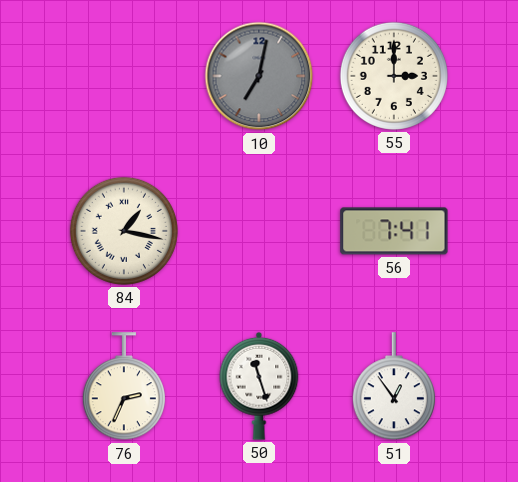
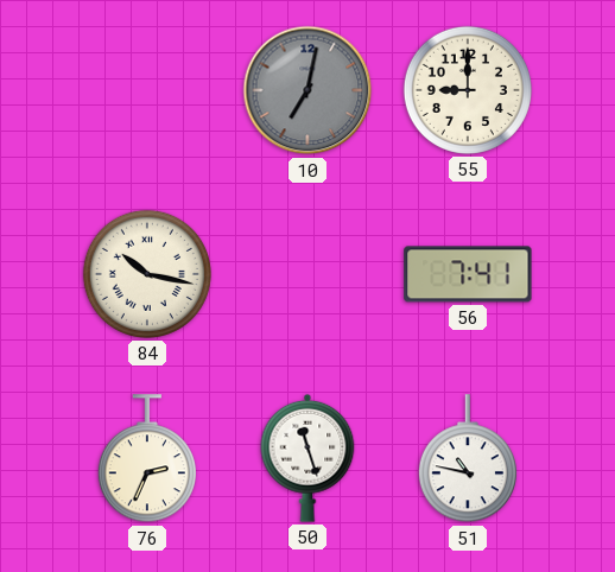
55: 3:00 -> 9:00 (468, 90)
84: 1:17 -> 10:17 (147, 274)
51: 12:54 -> 10:47 (468, 459)
